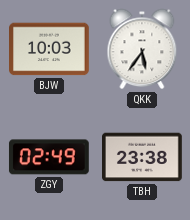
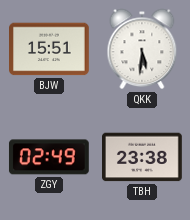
BJW: 10:03 -> 15:51 (50, 49)
QKK: 5:36 -> 5:31 (142, 49)
